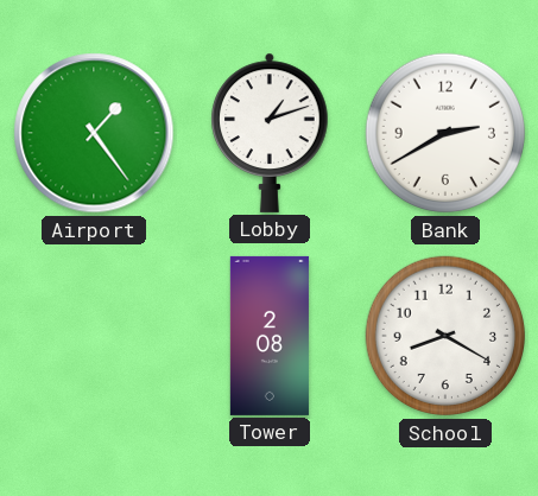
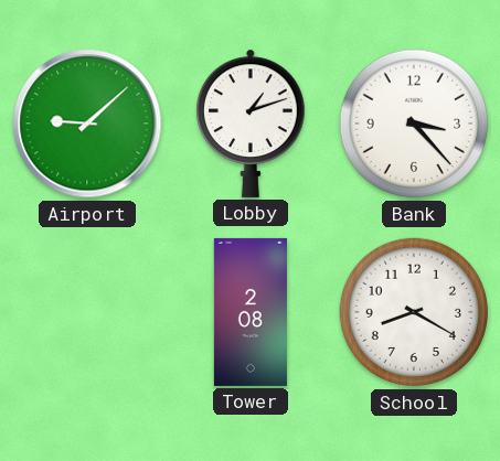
Airport: 1:24 -> 9:08 (87, 124)
Bank: 2:40 -> 3:23 (414, 124)
